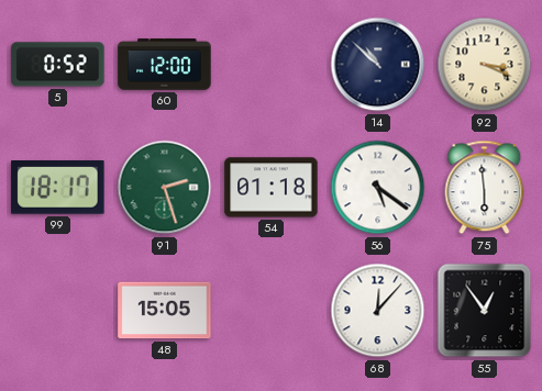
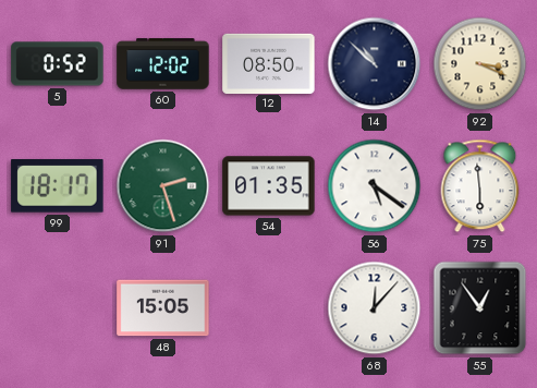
60: 12:00 -> 12:02 (163, 64)
12: none -> 08:50 (269, 63)
54: 01:18 -> 01:35 (269, 186)
